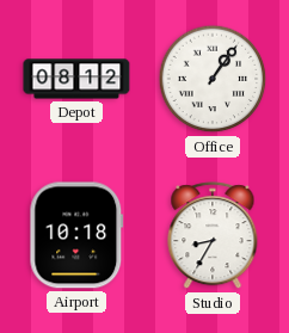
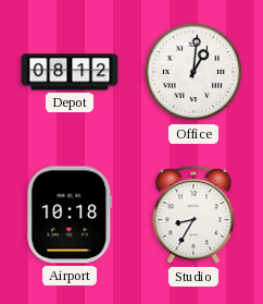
Office: 1:06 -> 1:01 (193, 72)
